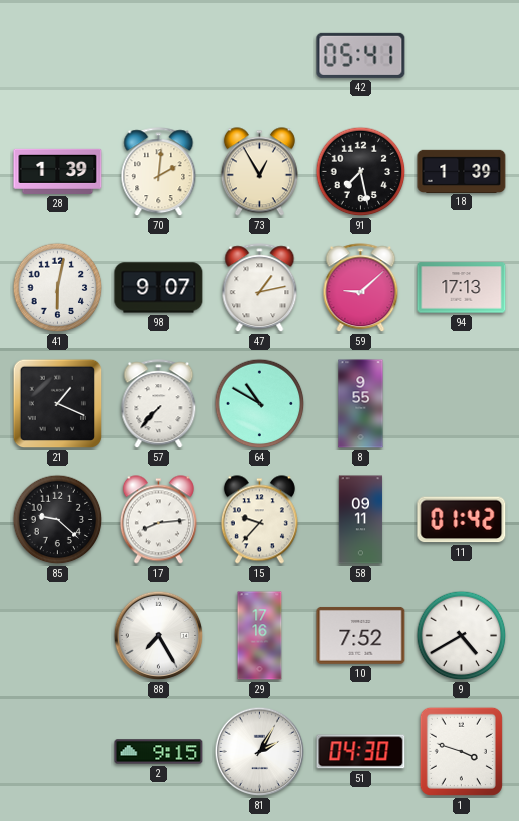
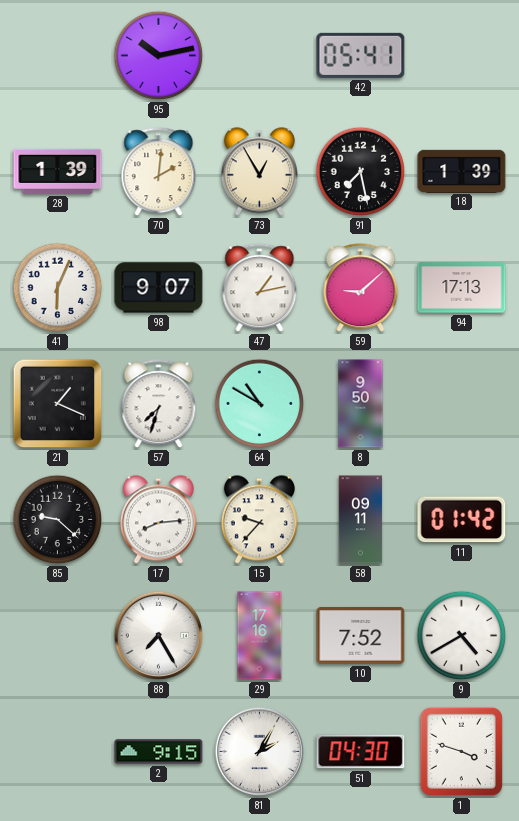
95: none -> 10:13 (159, 56)
41: 6:02 -> 6:04 (58, 288)
57: 7:37 -> 7:33 (159, 404)
8: 9:55 -> 9:50 (361, 404)
